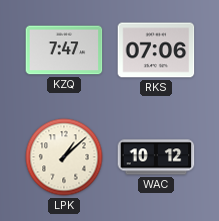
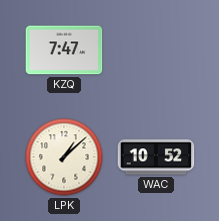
RKS: 07:06 -> none (156, 50)
WAC: 10:12 -> 10:52 (156, 157)
